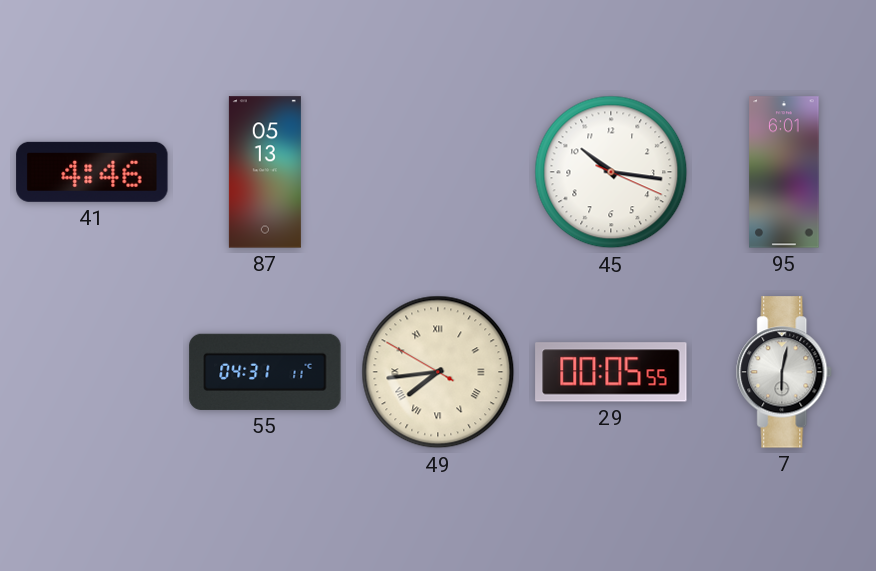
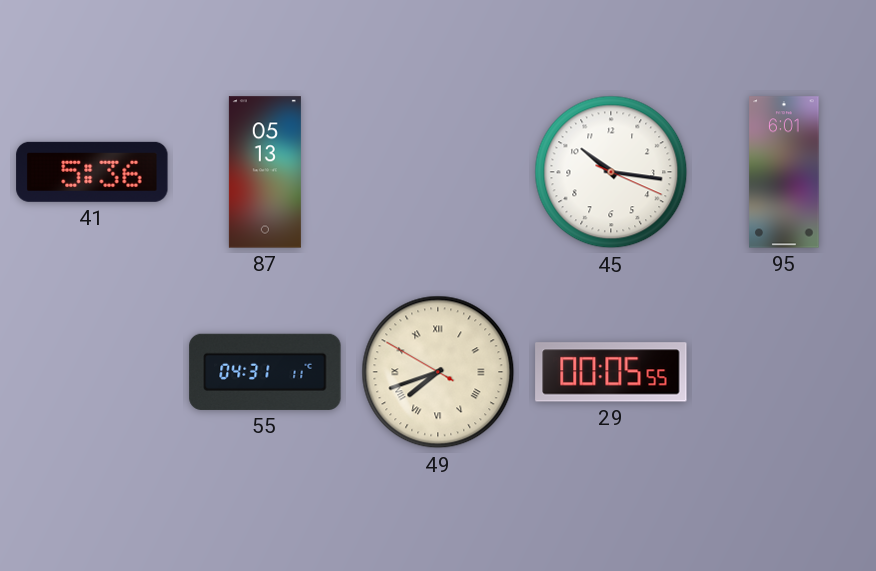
41: 4:46 -> 5:36 (92, 172)
49: 7:43 -> 7:41 (438, 372)
7: 6:02 -> none (785, 372)
